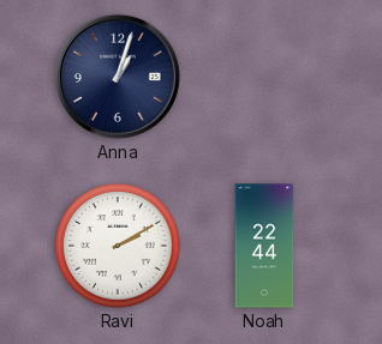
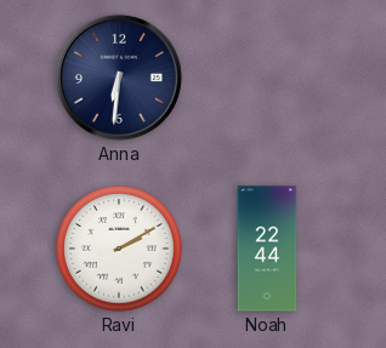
Anna: 1:03 -> 6:31 (119, 78)
